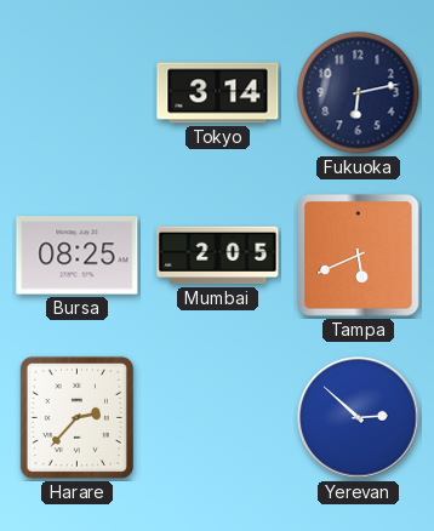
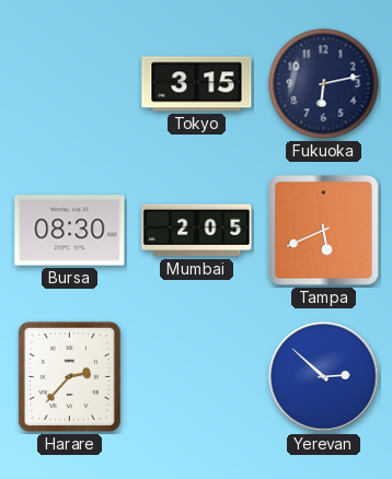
Tokyo: 3:14 -> 3:15 (197, 84)
Bursa: 08:25 -> 08:30 (70, 231)
